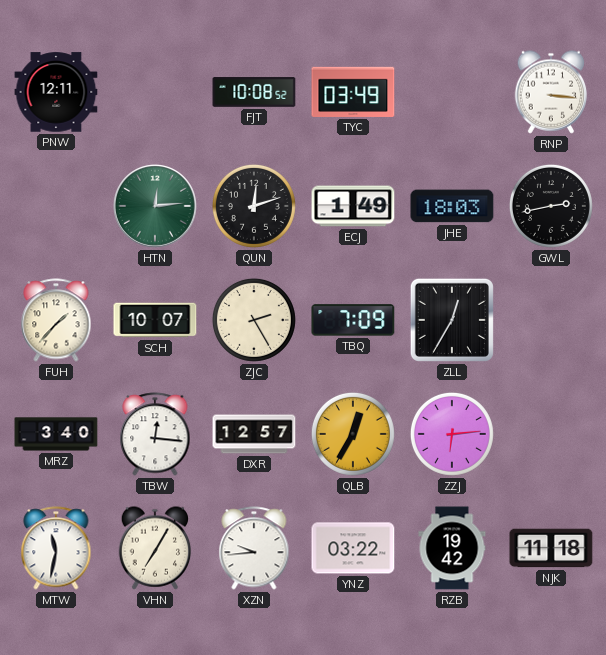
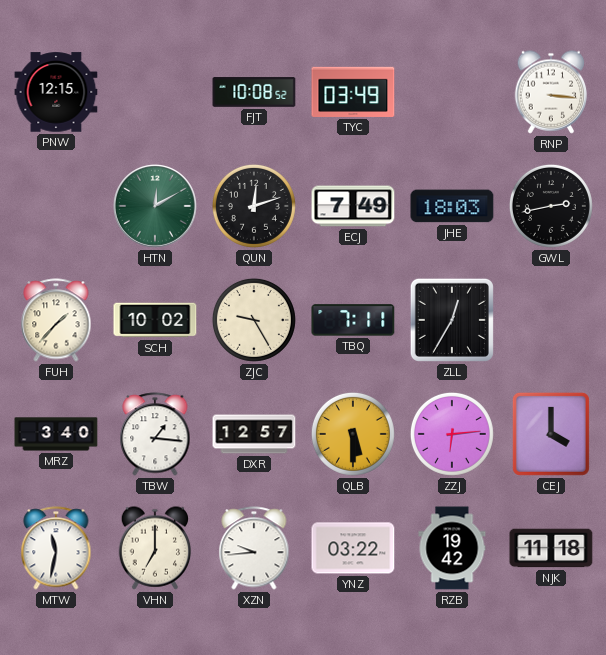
PNW: 12:11 -> 12:15 (56, 92)
HTN: 12:14 -> 12:10 (156, 207)
ECJ: 1:49 -> 7:49 (353, 206)
SCH: 10:07 -> 10:02 (155, 320)
ZJC: 2:25 -> 9:25 (254, 320)
TBQ: 7:09 -> 7:11 (353, 320)
TBW: 12:16 -> 1:16 (155, 434)
QLB: 12:35 -> 5:30 (353, 434)
CEJ: none -> 4:00 (551, 434)
VHN: 7:05 -> 7:00 (155, 548)
